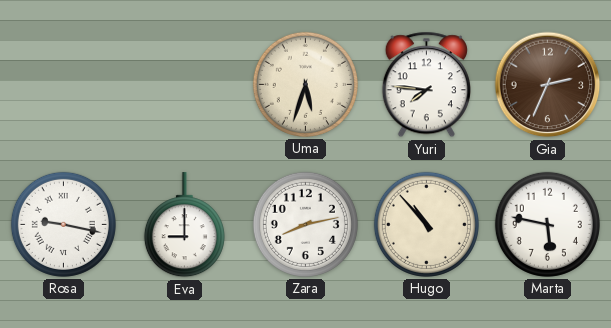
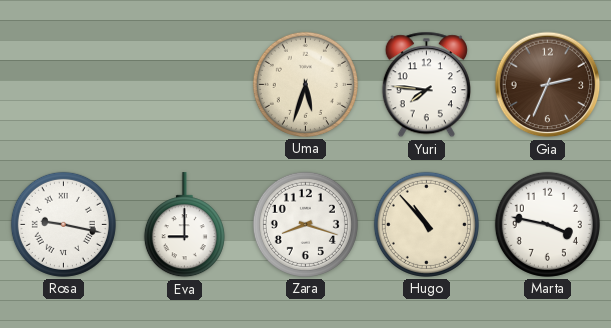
Zara: 8:13 -> 8:18 (305, 224)
Marta: 5:47 -> 3:47 (547, 224)
